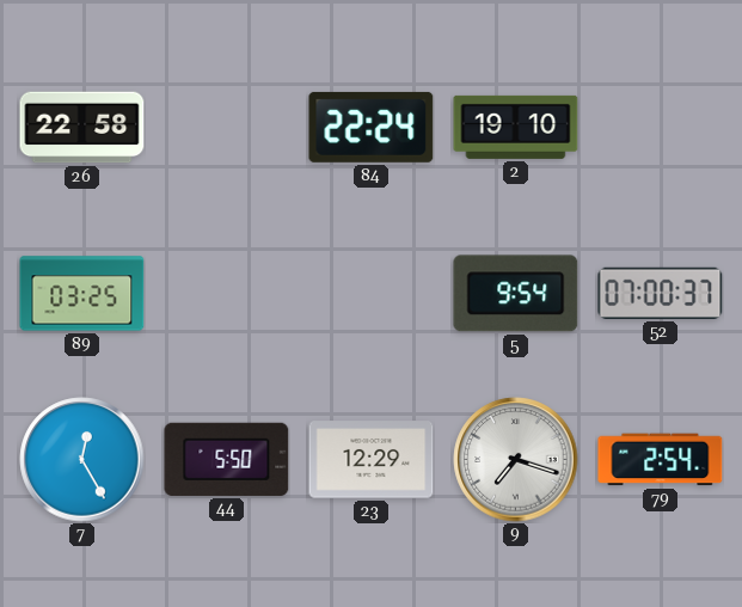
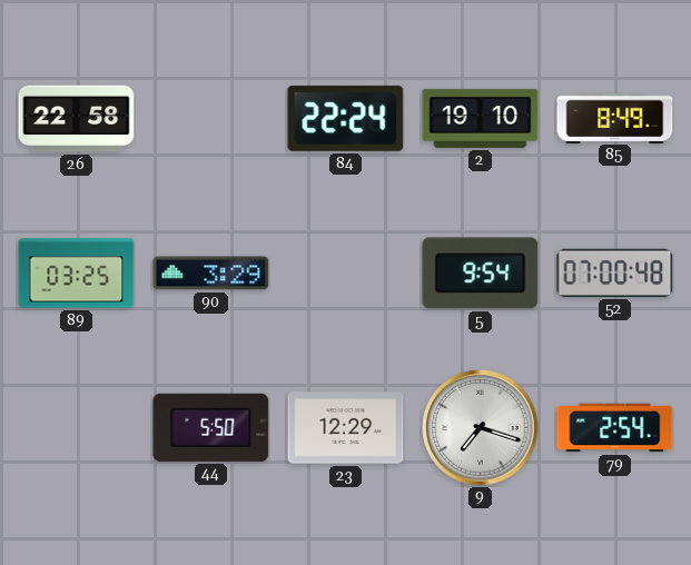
85: none -> 8:49 (615, 118)
90: none -> 3:29 (211, 274)
52: 07:00:37 -> 07:00:48 (615, 272)
7: 12:25 -> none (82, 460)
